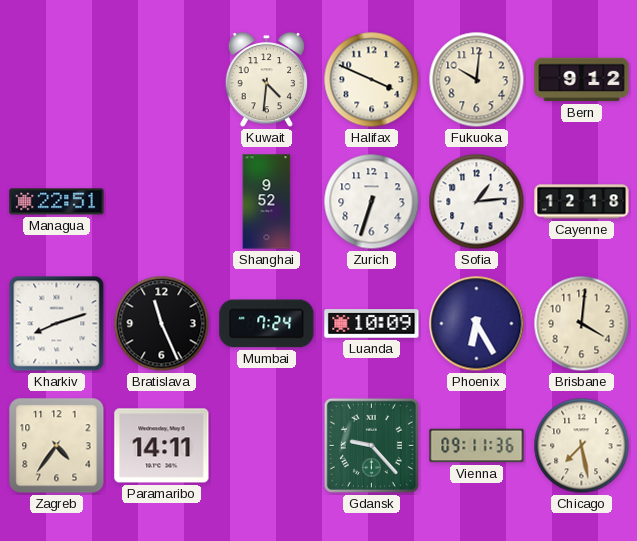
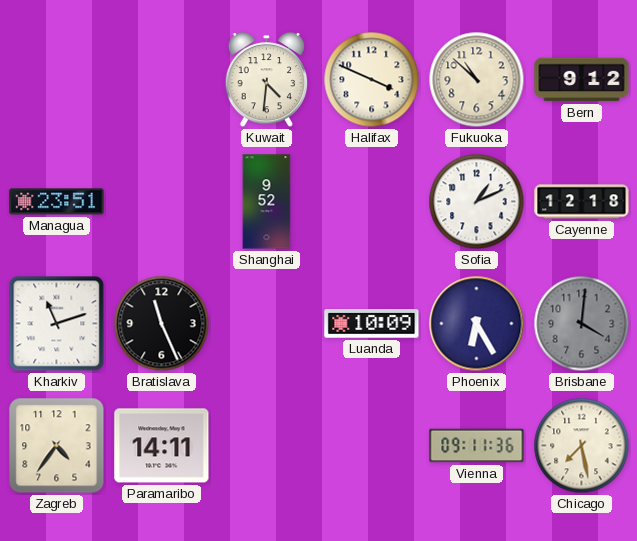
Fukuoka: 10:01 -> 10:52 (477, 80)
Managua: 22:51 -> 23:51 (57, 202)
Zurich: 6:33 -> none (372, 202)
Sofia: 1:14 -> 1:11 (477, 202)
Kharkiv: 8:12 -> 11:12 (57, 324)
Mumbai: 7:24 -> none (267, 324)
Brisbane dial: cream -> grey (582, 324)
Gdansk: 9:23 -> none (371, 445)
